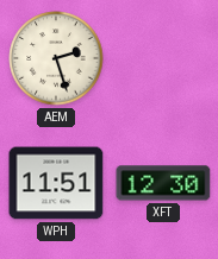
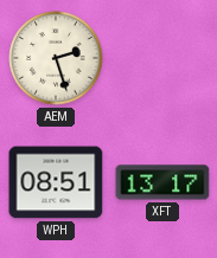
WPH: 11:51 -> 08:51 (56, 182)
XFT: 12:30 -> 13:17 (162, 182)
